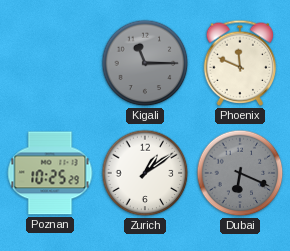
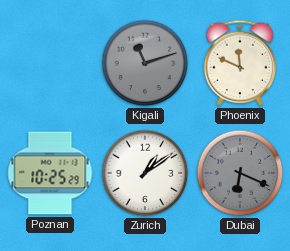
Kigali: 11:15 -> 11:12 (145, 63)
